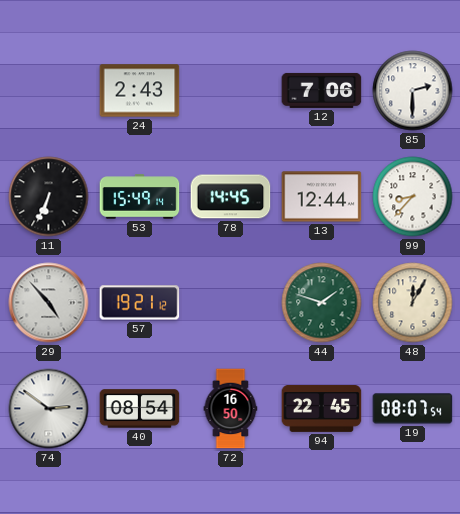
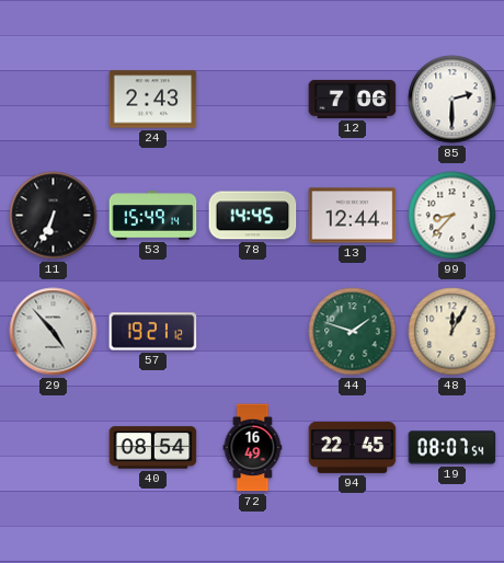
74: 2:51 -> none (49, 409)
72: 16:50 -> 16:49 (253, 448)
